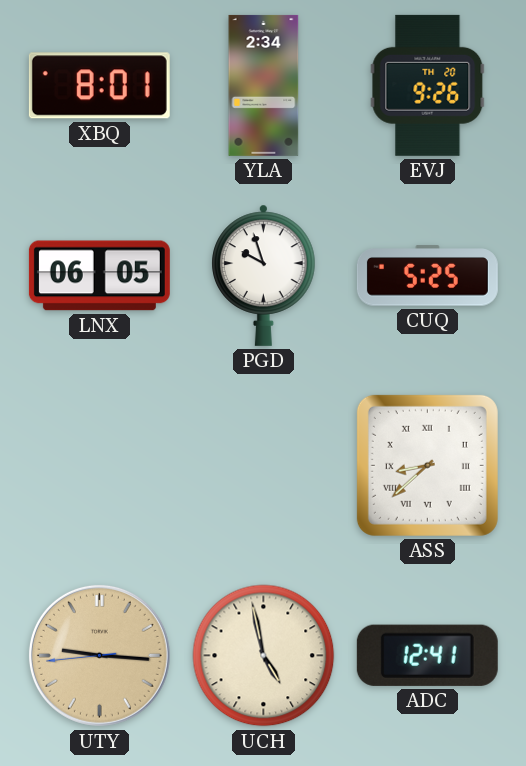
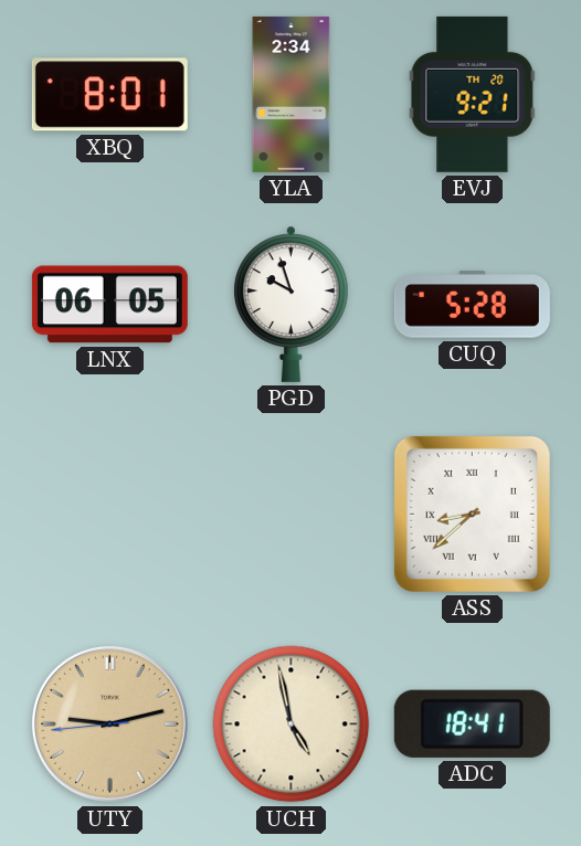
EVJ: 9:26 -> 9:21 (473, 94)
CUQ: 5:25 -> 5:28 (472, 305)
UTY: 9:15 -> 9:12 (109, 723)
ADC: 12:41 -> 18:41 (472, 723)
